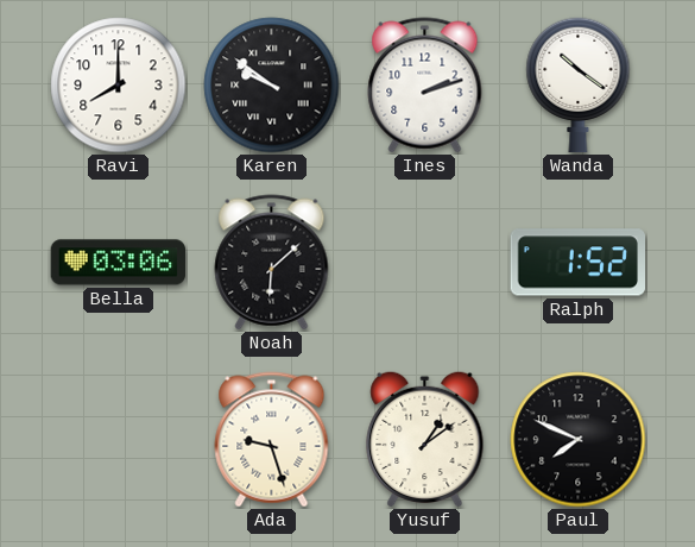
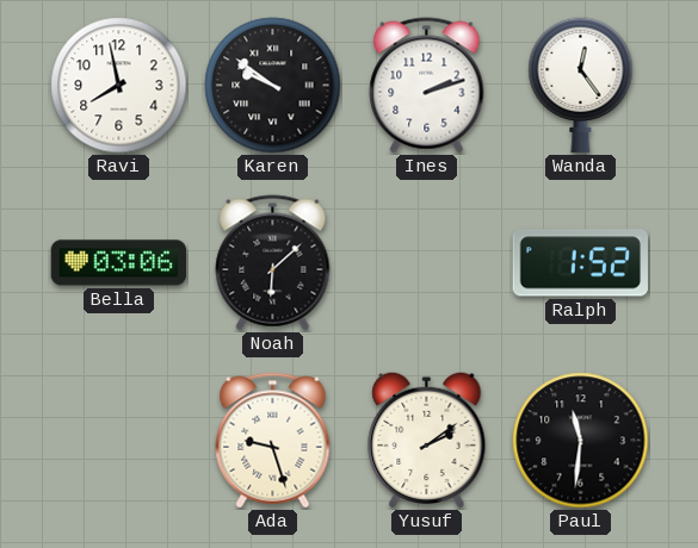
Ravi: 8:00 -> 7:58 (119, 86)
Wanda: 10:21 -> 12:24 (581, 86)
Yusuf: 1:09 -> 2:09 (427, 440)
Paul: 7:49 -> 11:31 (581, 441)
